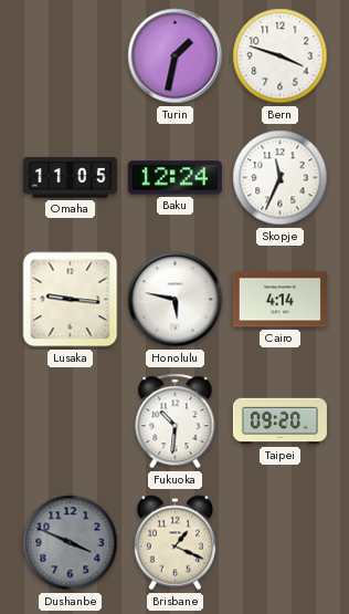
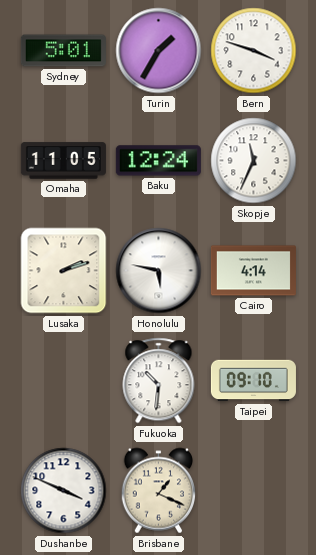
Sydney: none -> 5:01 (63, 51)
Turin: 1:32 -> 1:35 (159, 51)
Lusaka: 9:16 -> 2:12 (64, 271)
Taipei: 09:20 -> 09:10 (253, 381)
Dushanbe dial: grey -> white (64, 491)
